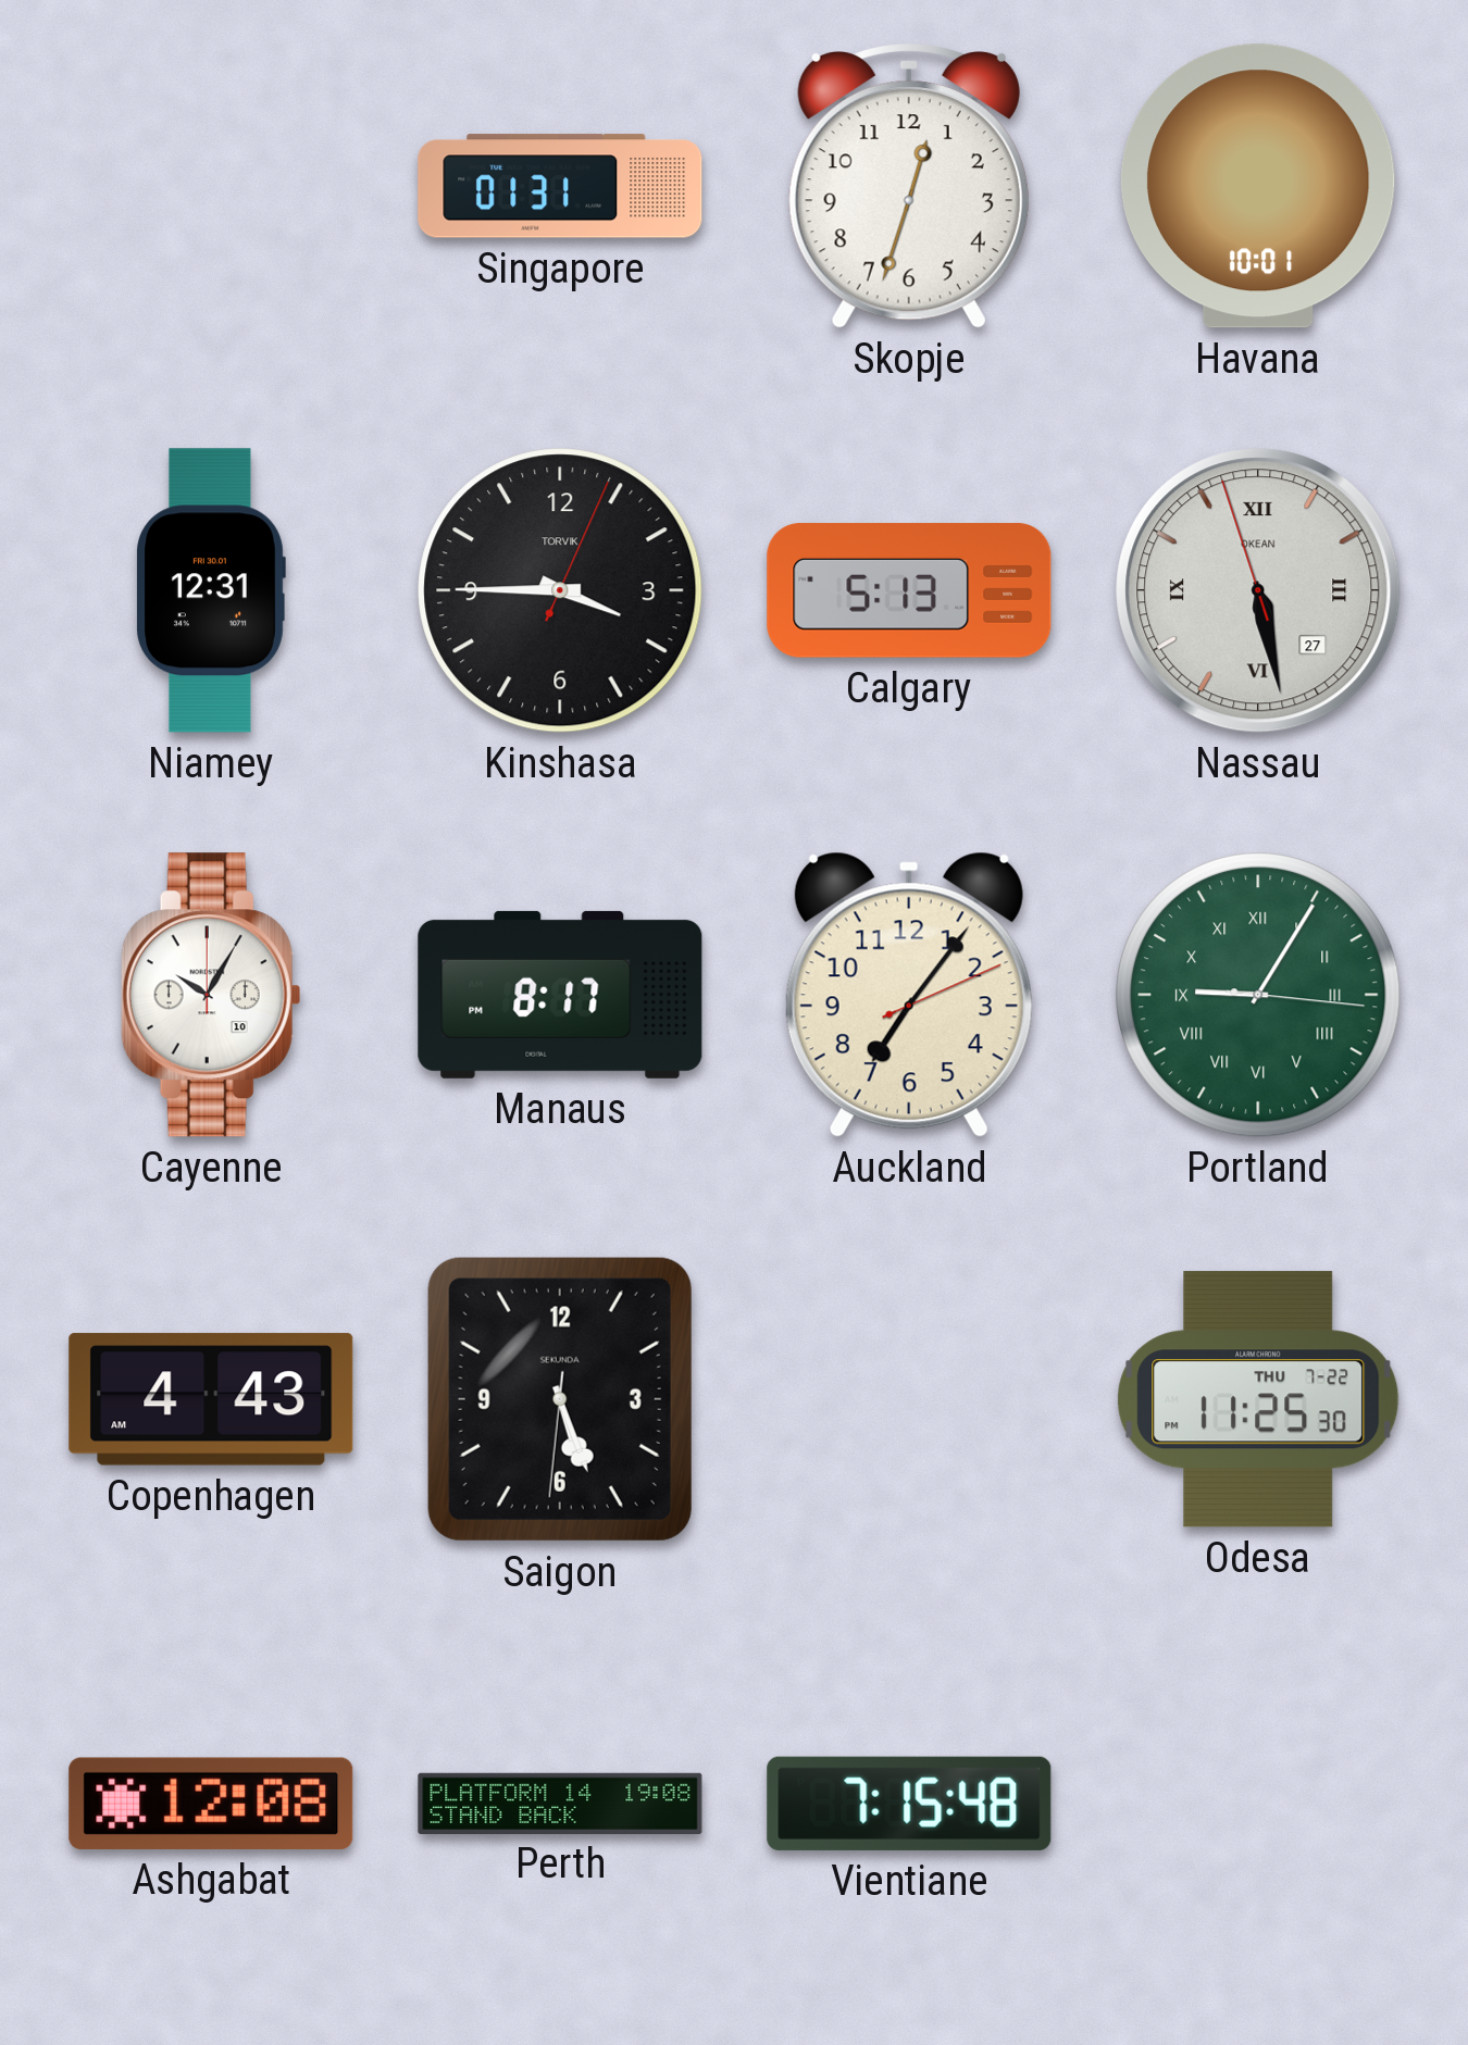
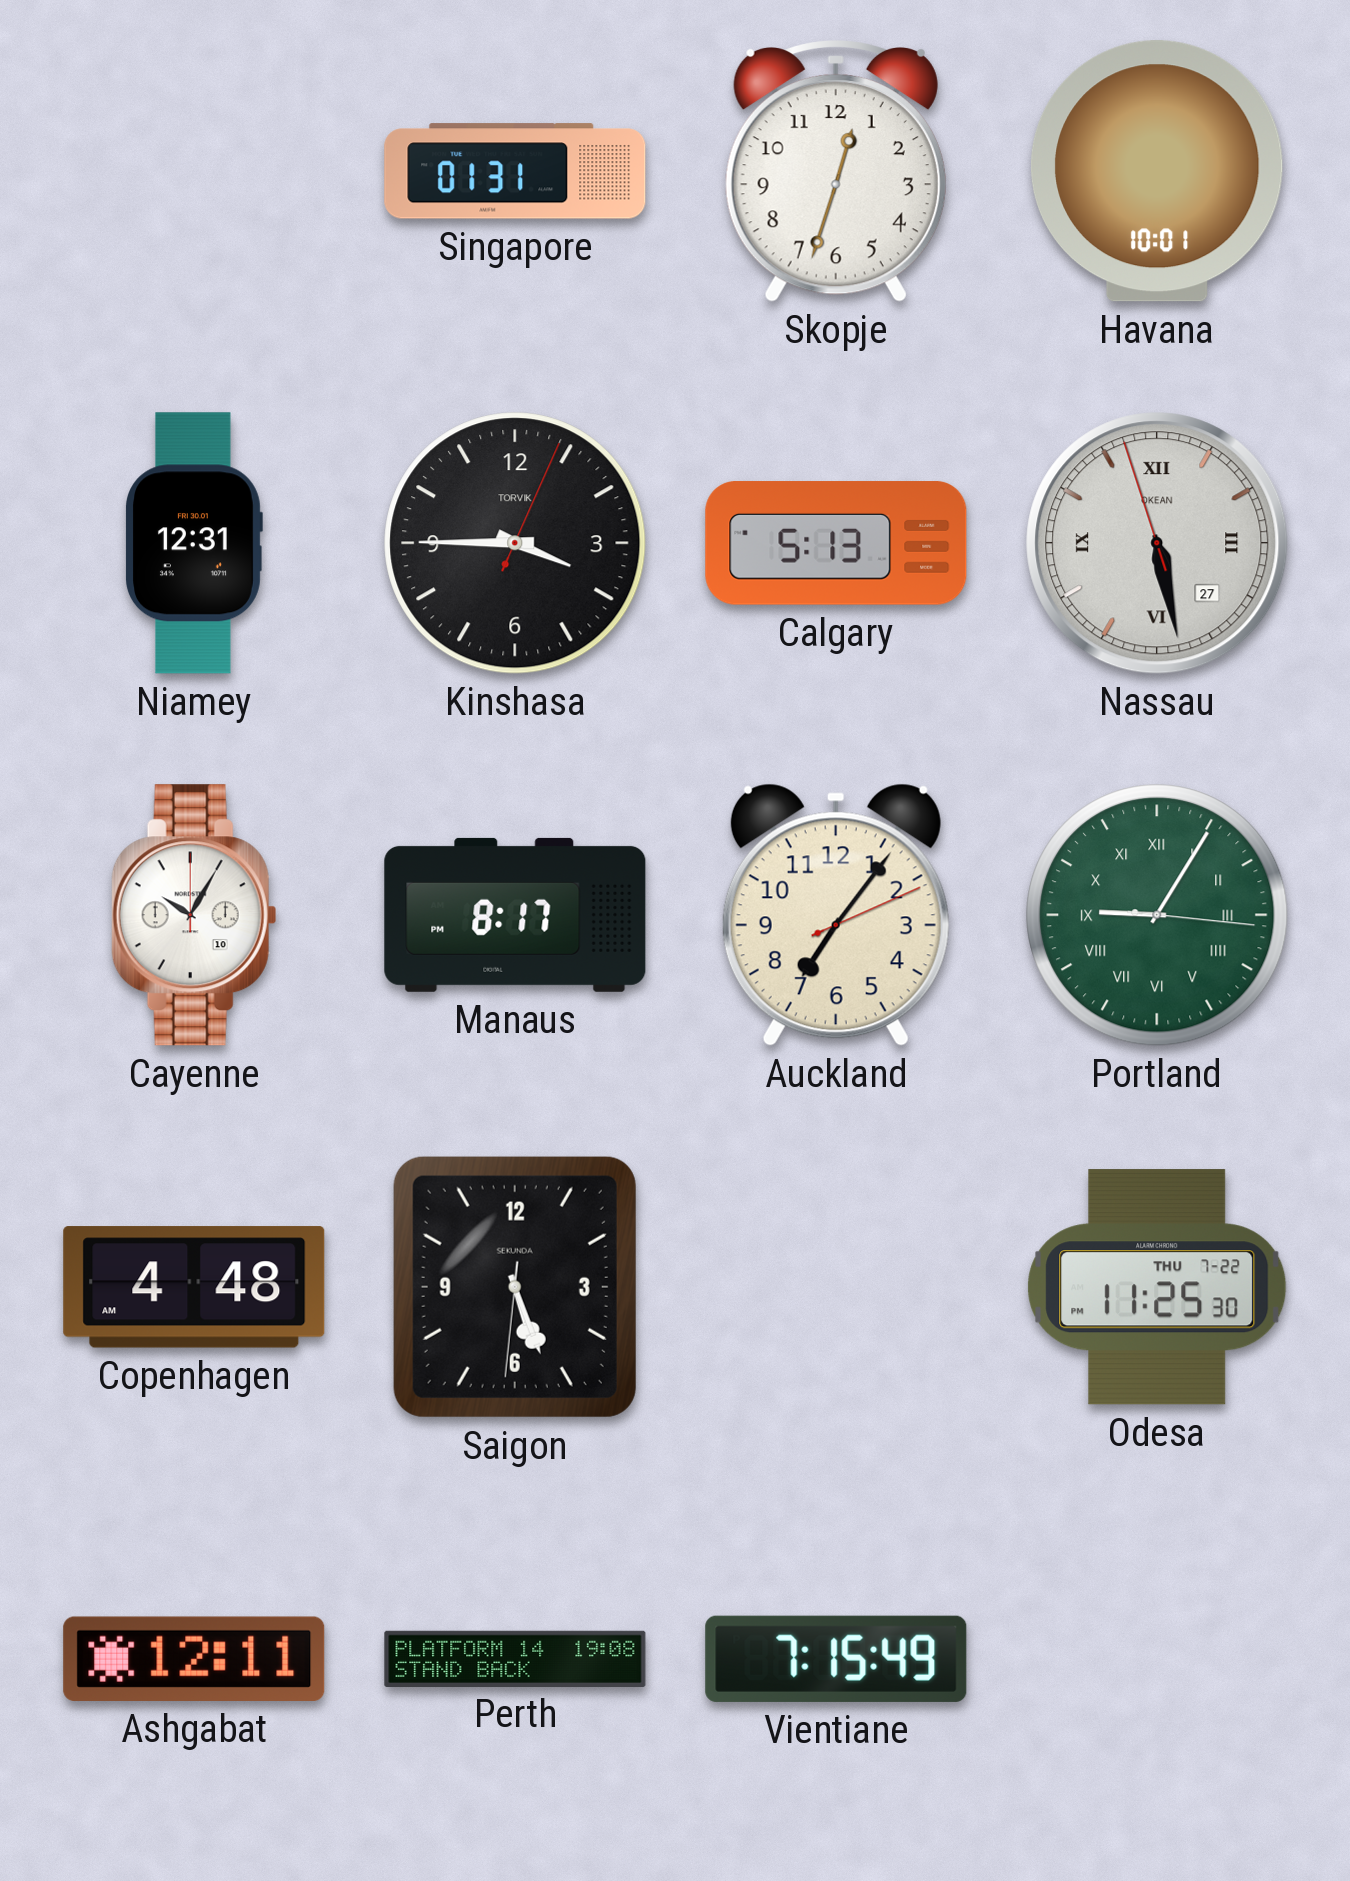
Copenhagen: 4:43 -> 4:48 (194, 1287)
Ashgabat: 12:08 -> 12:11 (194, 1659)
Vientiane: 7:15:48 -> 7:15:49 (836, 1659)
